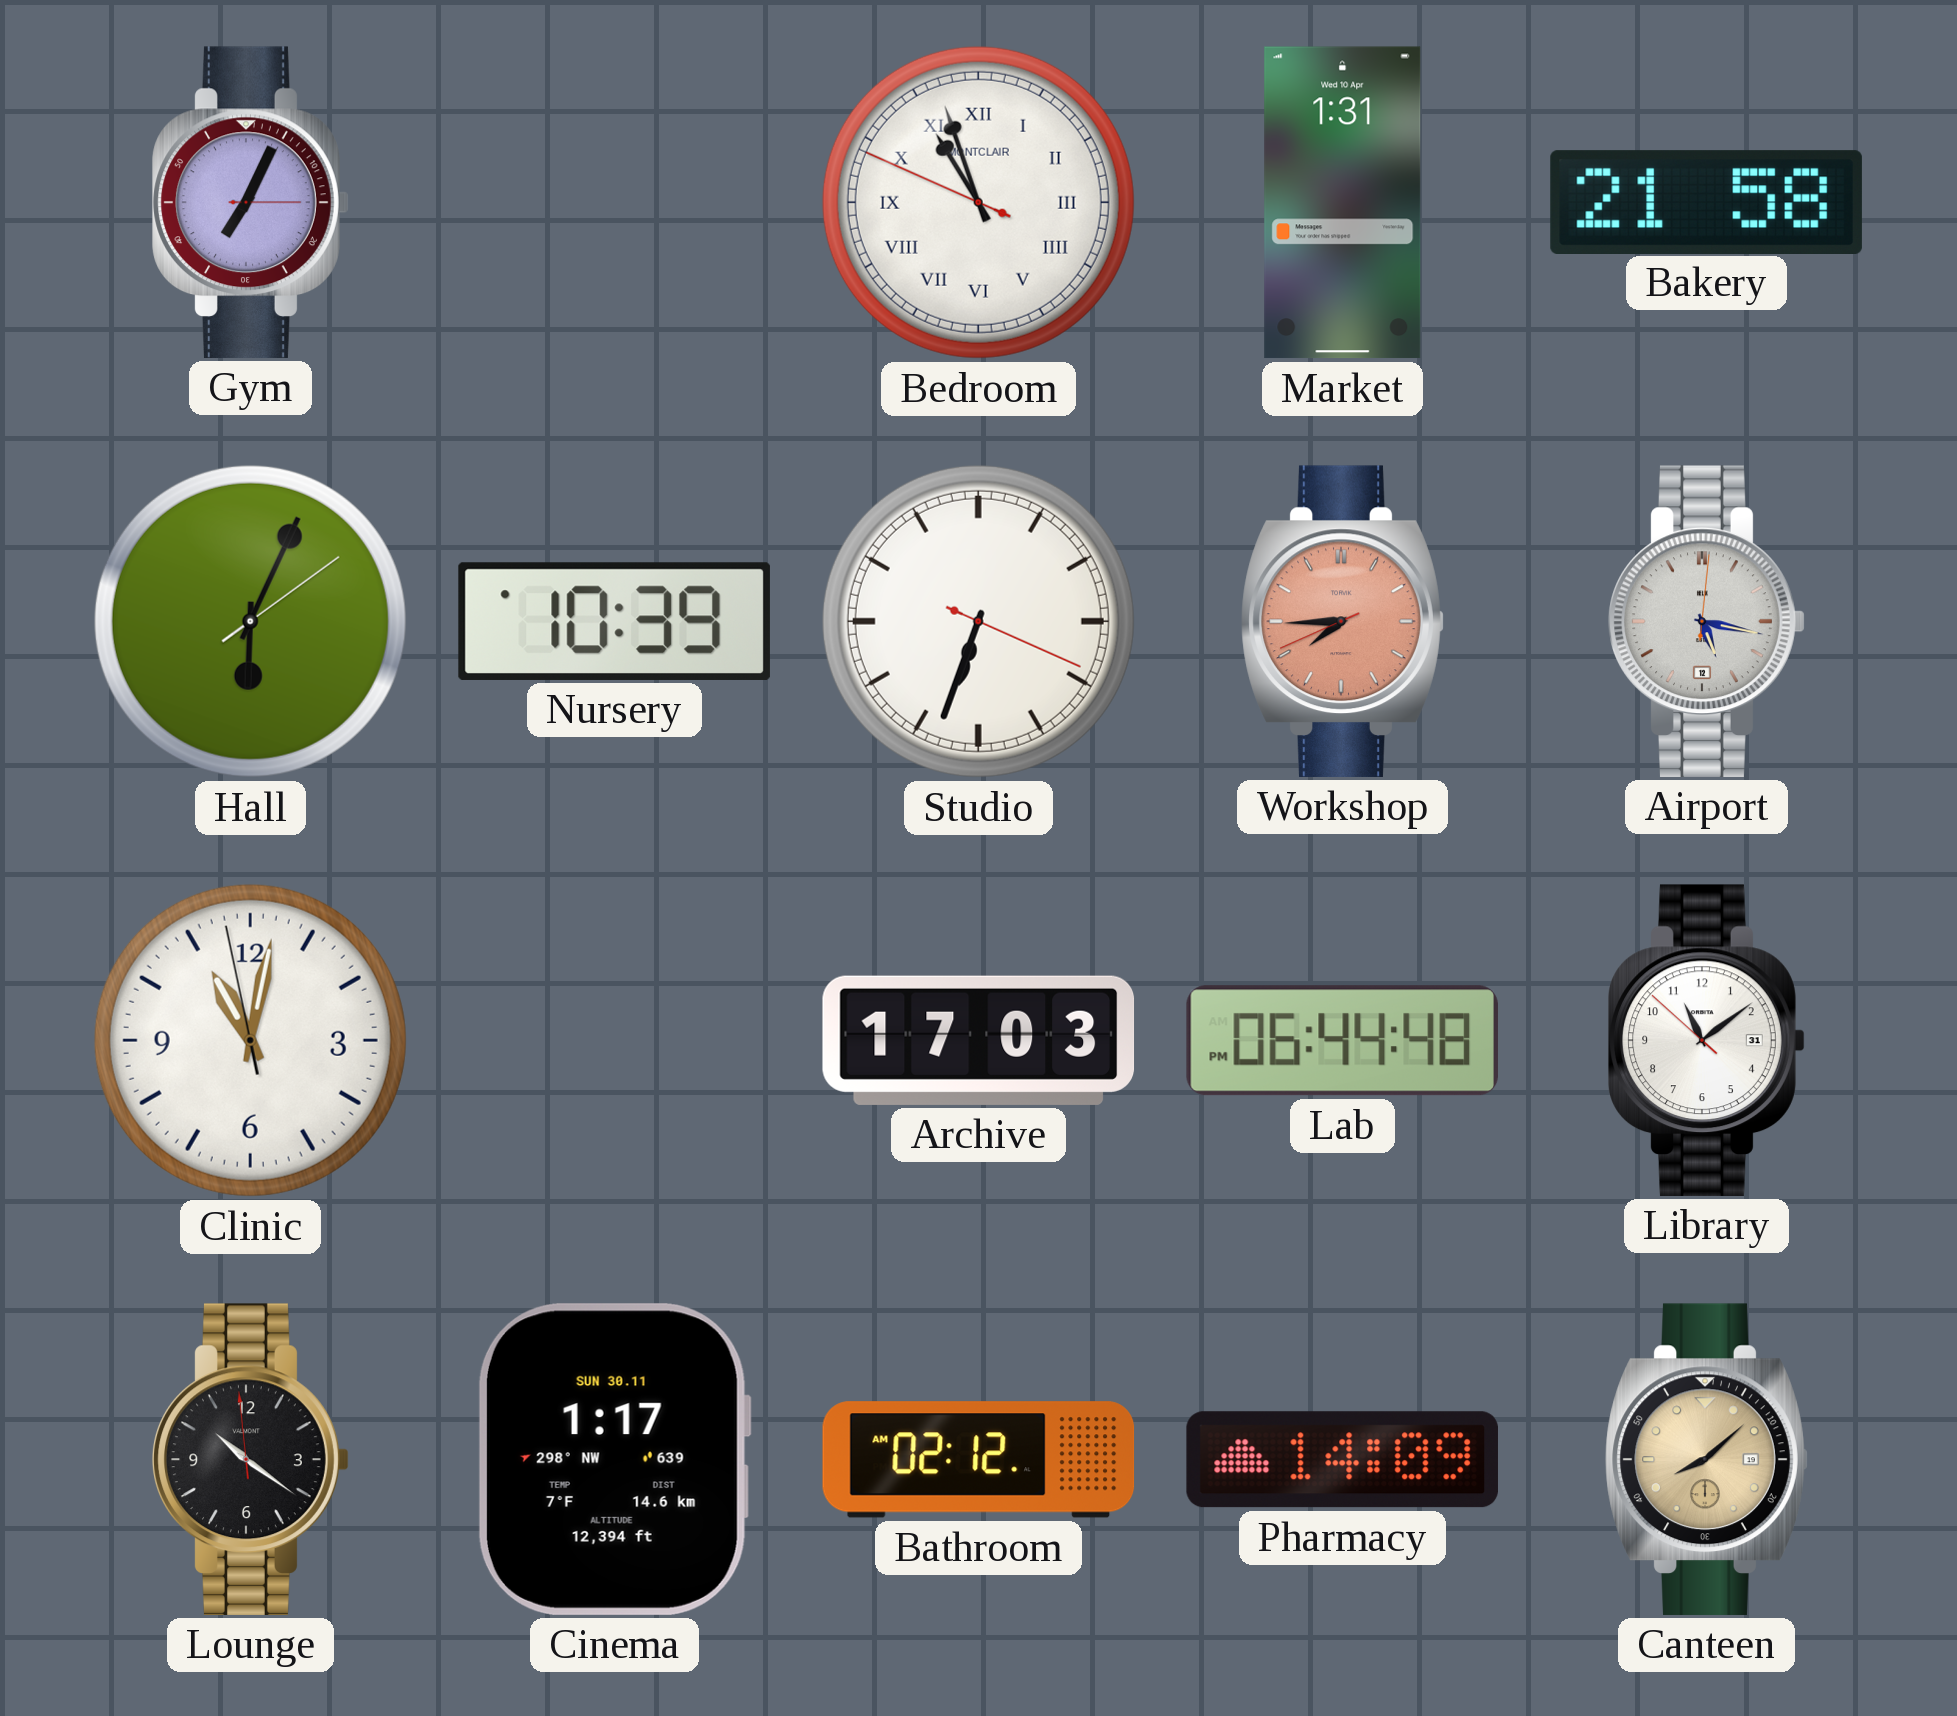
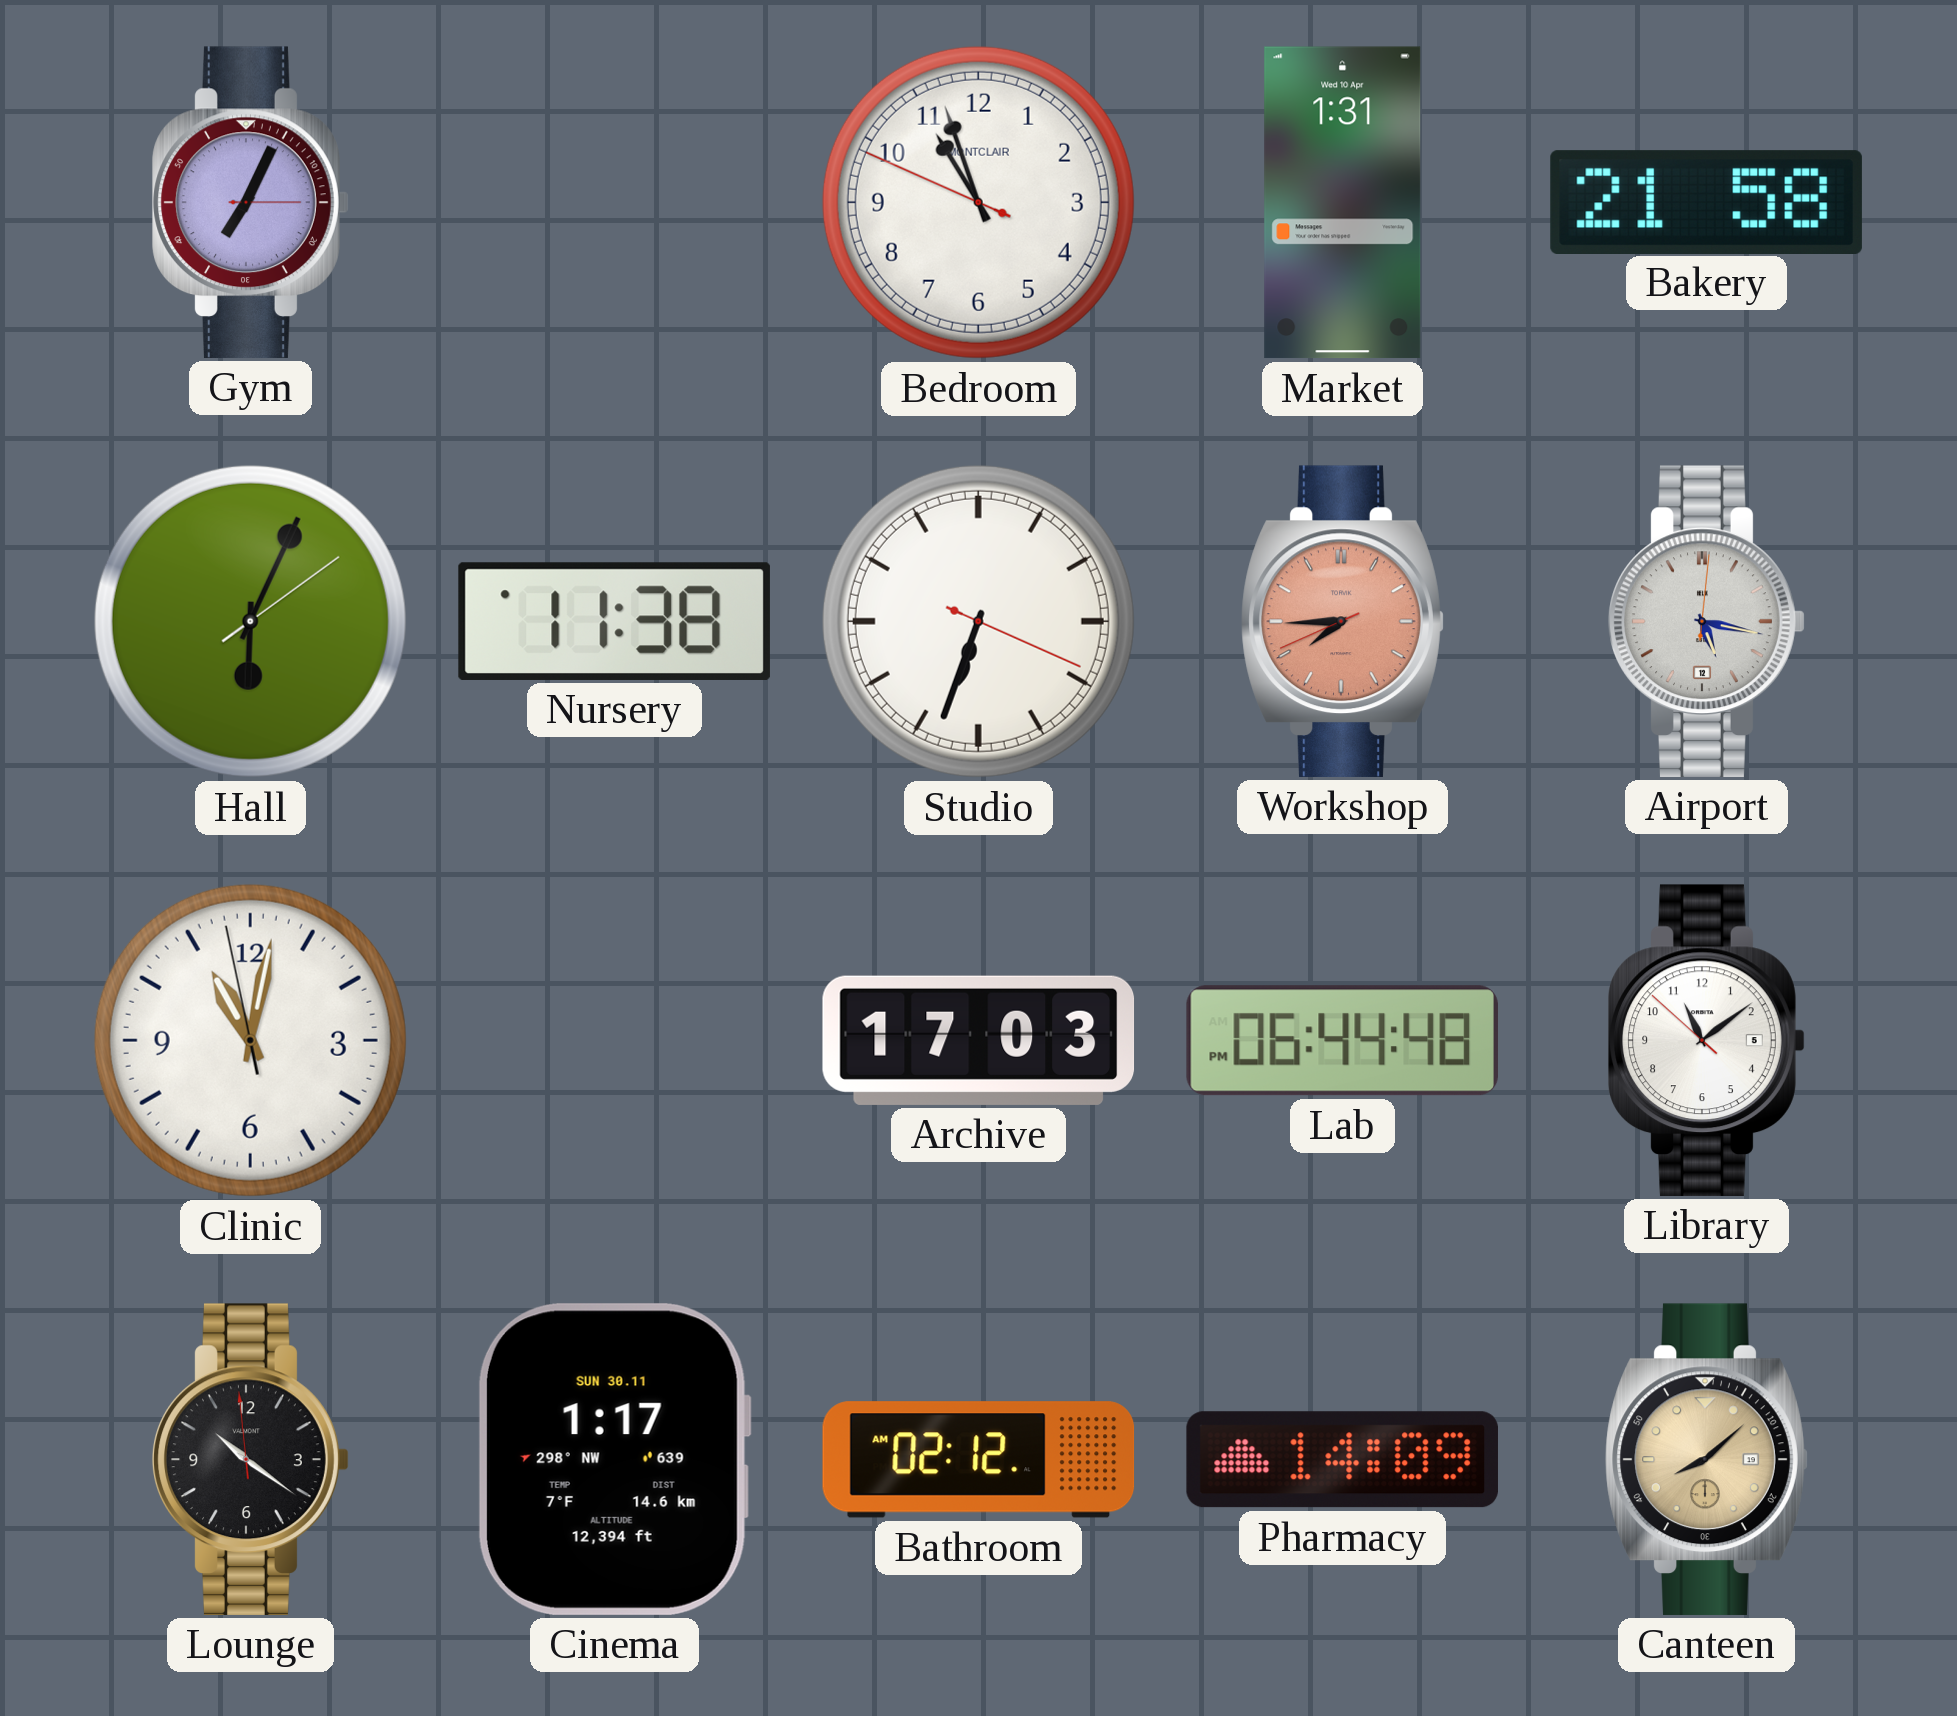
Bedroom numerals: Roman -> Arabic (978, 202)
Nursery: 10:39 -> 11:38 (614, 621)
Library date: 31 -> 5 (1707, 1040)
